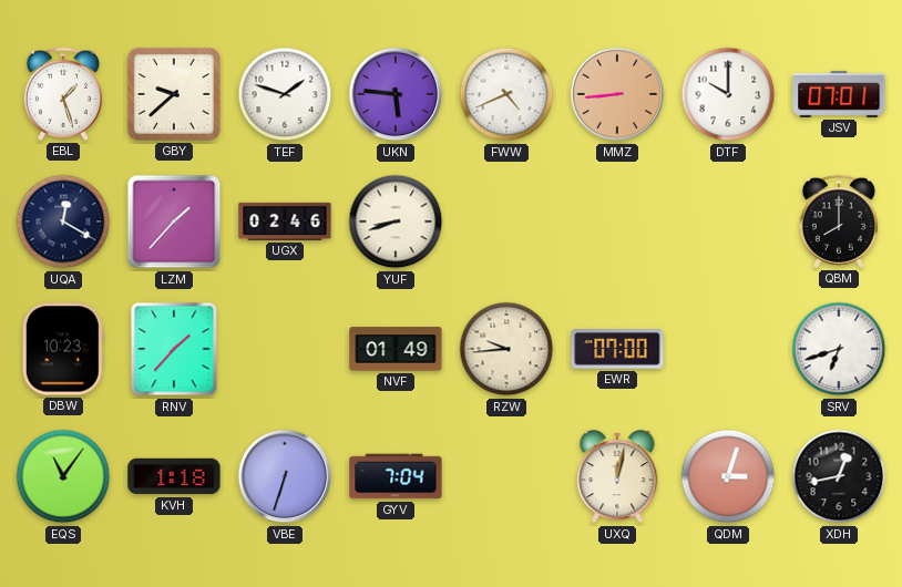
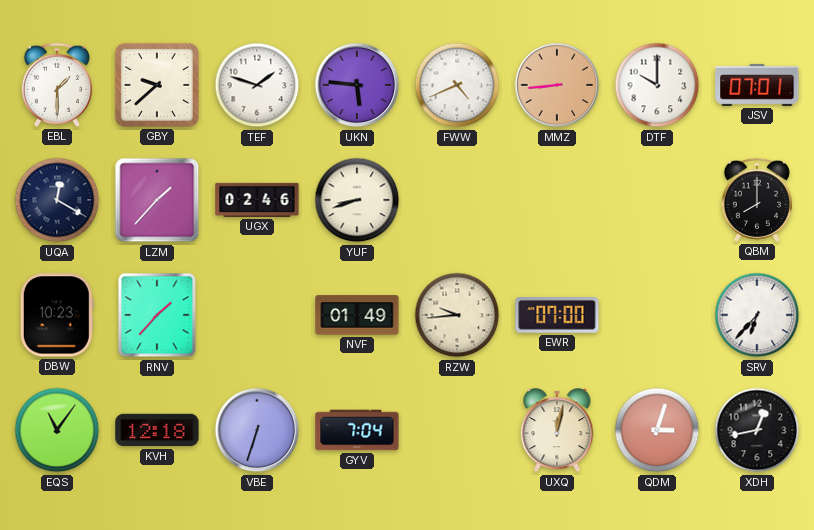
EBL: 1:27 -> 1:30 (57, 85)
SRV: 6:42 -> 6:37 (757, 315)
KVH: 1:18 -> 12:18 (157, 430)
